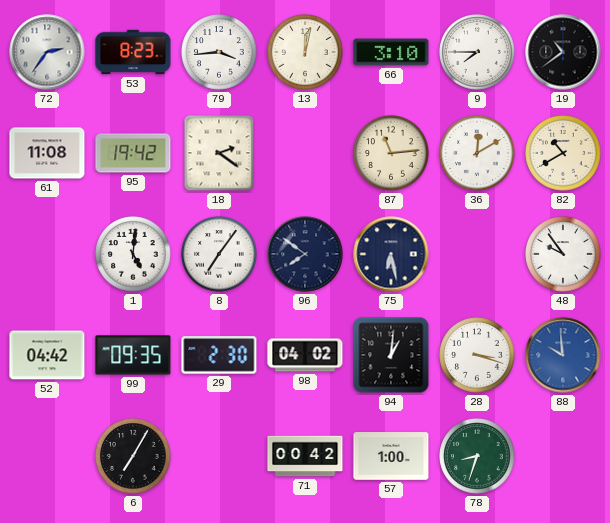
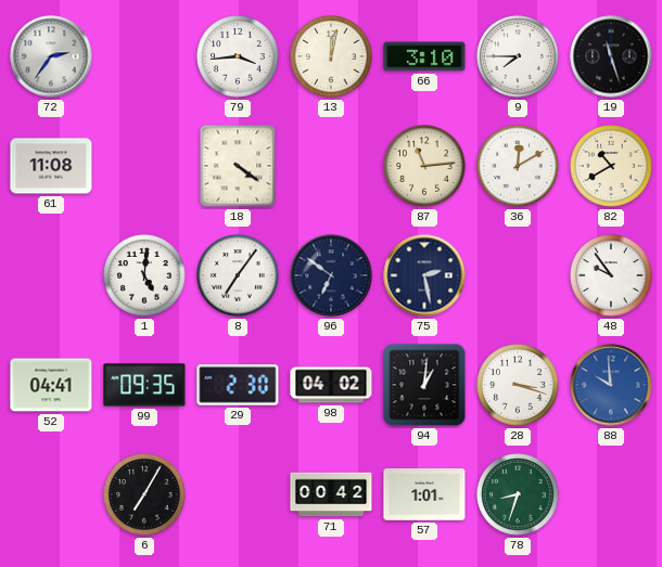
53: 8:23 -> none (133, 52)
19: 10:39 -> 11:27 (611, 56)
95: 19:42 -> none (133, 153)
18: 2:21 -> 4:21 (238, 166)
96: 7:51 -> 6:51 (331, 275)
75: 6:28 -> 2:28 (424, 275)
52: 04:42 -> 04:41 (51, 385)
57: 1:00 -> 1:01 (424, 494)
